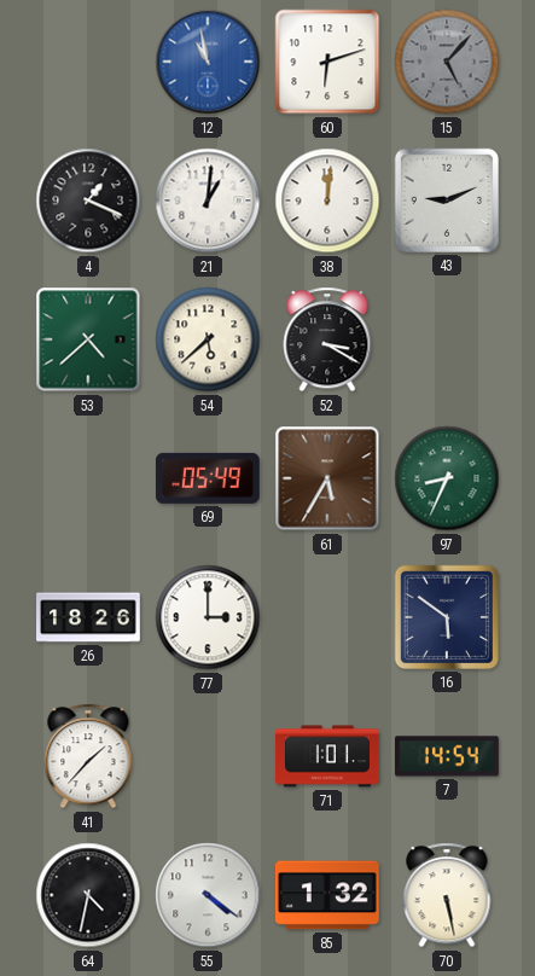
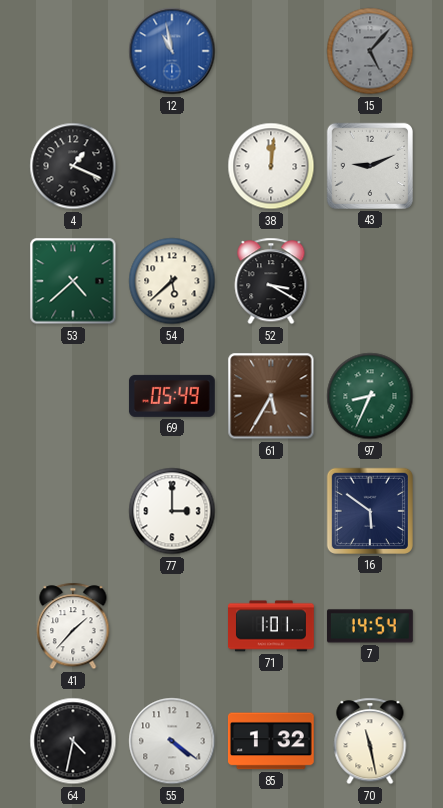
60: 6:12 -> none (327, 62)
21: 1:01 -> none (208, 201)
26: 18:26 -> none (89, 617)
70: 5:28 -> 11:28 (370, 741)
